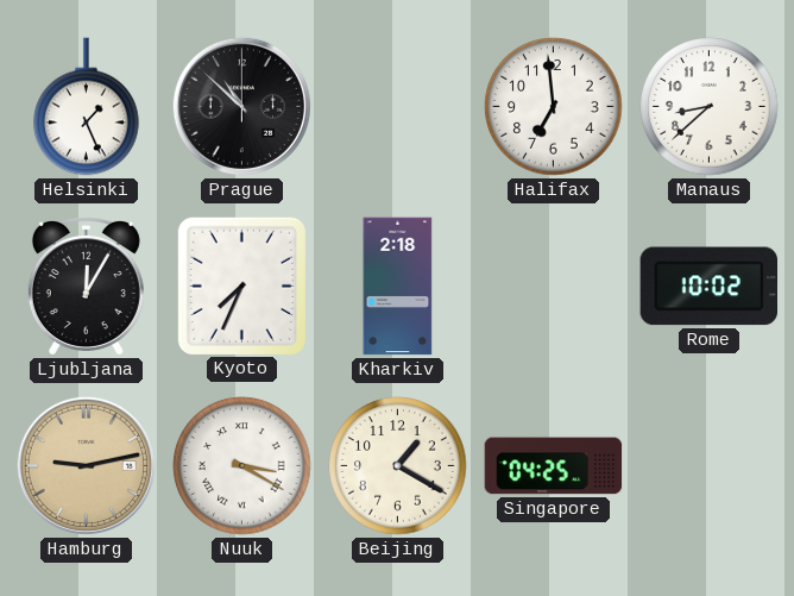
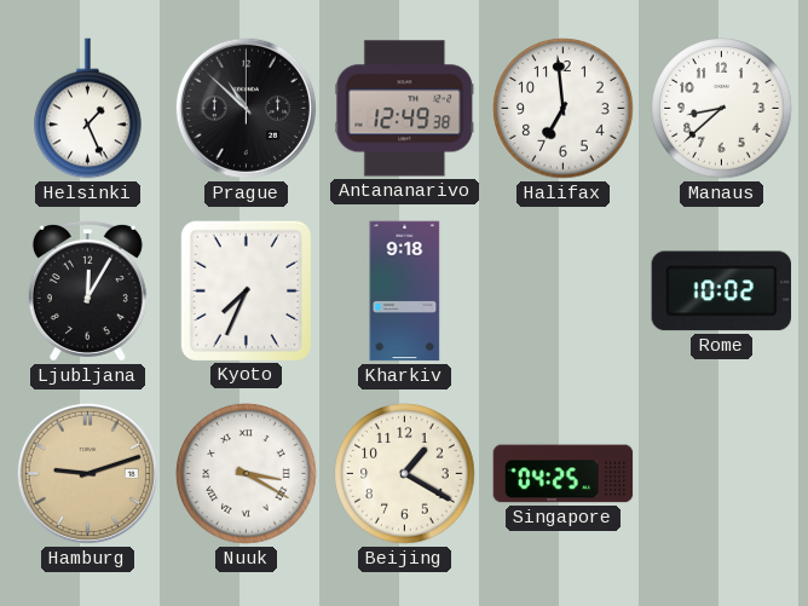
Antananarivo: none -> 12:49 (405, 109)
Kharkiv: 2:18 -> 9:18 (405, 292)
Hamburg: 9:13 -> 9:12 (87, 473)
